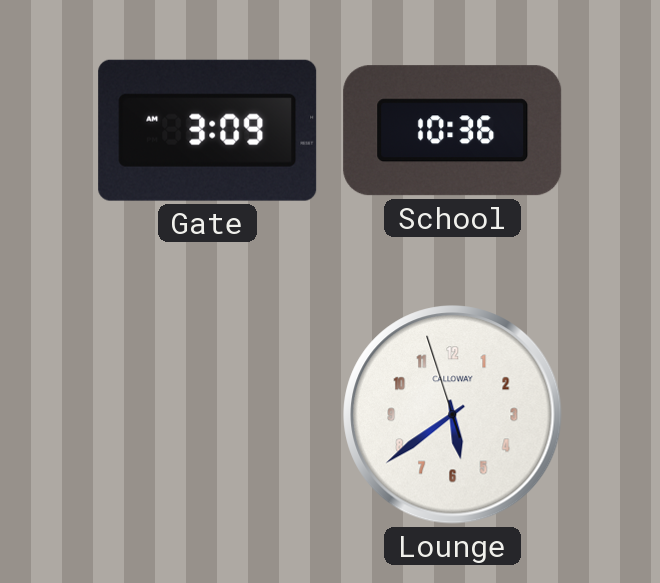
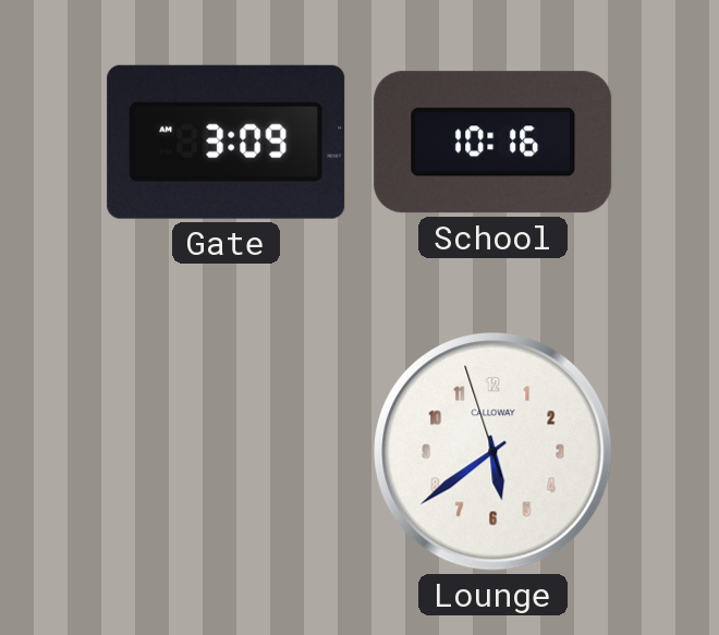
School: 10:36 -> 10:16 (493, 143)
